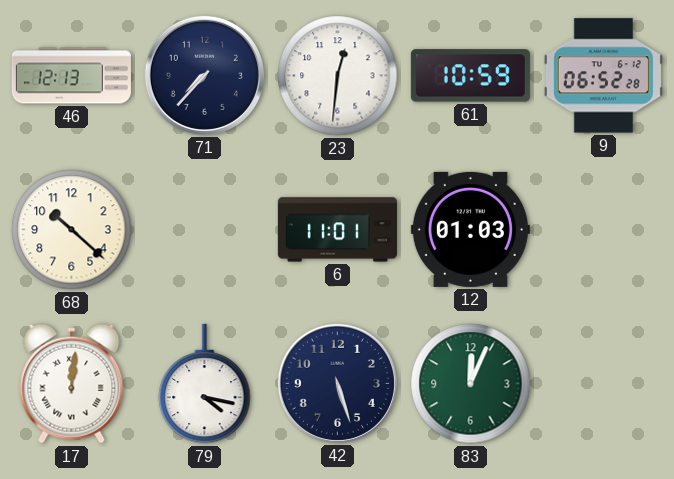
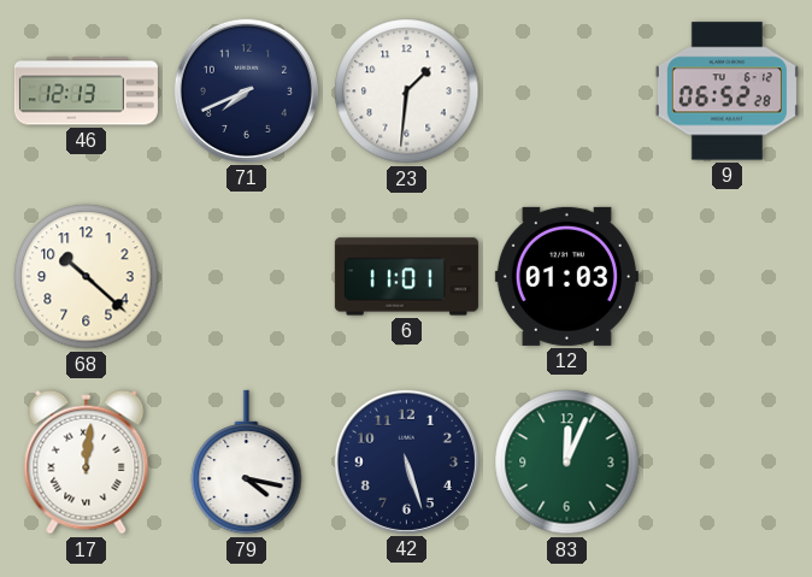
71: 7:37 -> 7:41 (246, 90)
23: 12:31 -> 1:31 (407, 92)
61: 10:59 -> none (470, 76)
